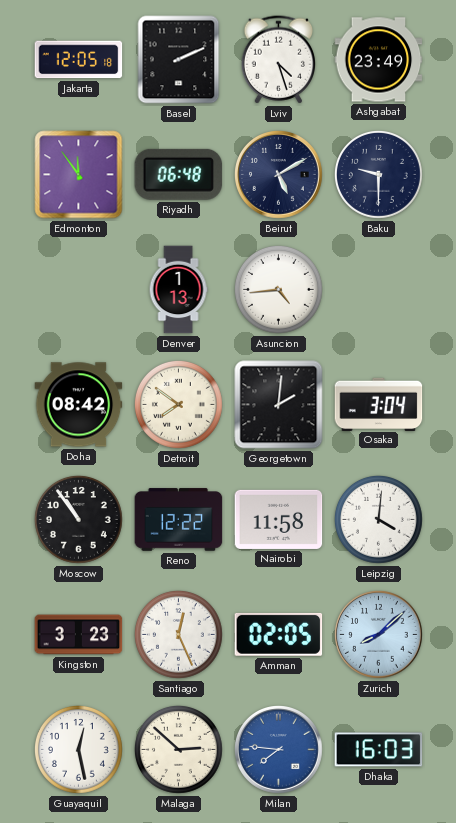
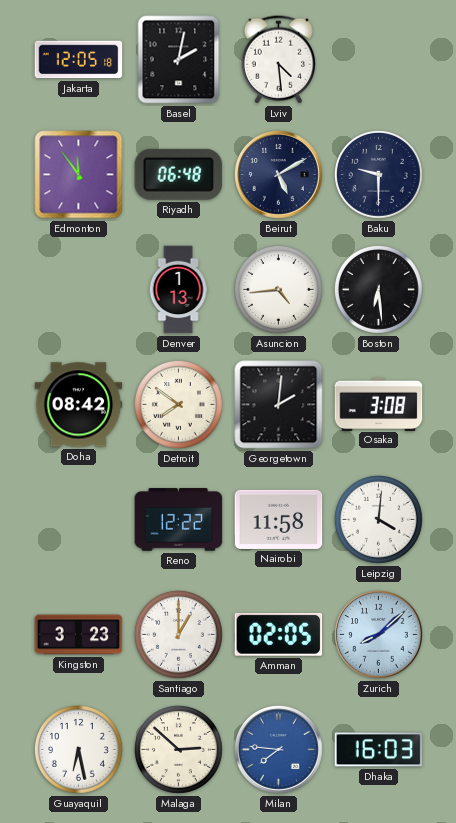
Basel: 2:11 -> 2:02 (179, 60)
Lviv: 4:27 -> 4:29 (278, 60)
Ashgabat: 23:49 -> none (379, 60)
Boston: none -> 6:29 (378, 290)
Osaka: 3:04 -> 3:08 (379, 404)
Moscow: 10:54 -> none (78, 520)
Santiago: 12:26 -> 1:00 (178, 635)
Guayaquil: 12:28 -> 6:28 (78, 750)
